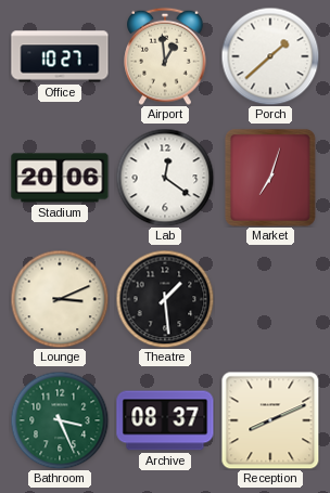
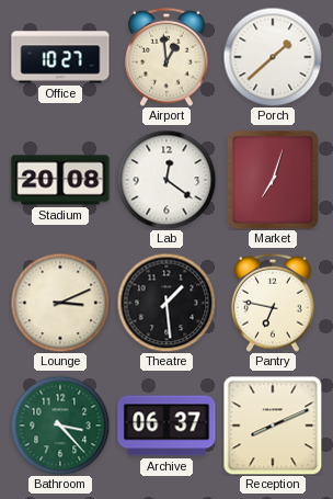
Stadium: 20:06 -> 20:08 (60, 180)
Pantry: none -> 6:47 (273, 303)
Bathroom: 3:26 -> 3:23 (60, 426)
Archive: 08:37 -> 06:37 (166, 426)
